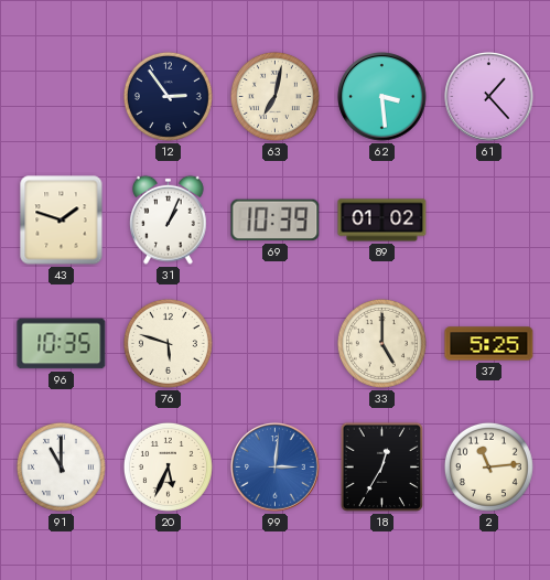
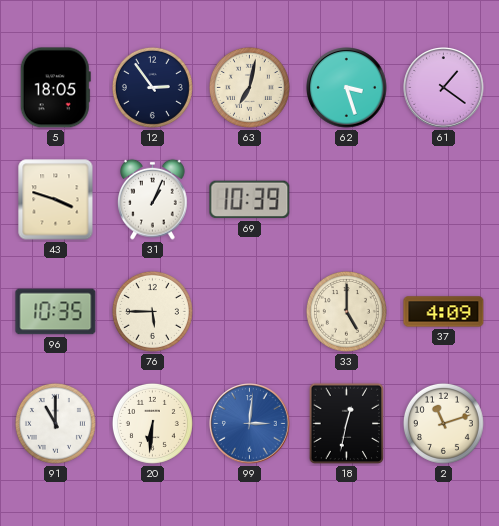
5: none -> 18:05 (55, 88)
62: 3:29 -> 3:27 (347, 88)
61: 1:23 -> 1:21 (444, 88)
43: 1:48 -> 3:48 (56, 200)
89: 01:02 -> none (382, 221)
76: 5:48 -> 5:45 (152, 311)
37: 5:25 -> 4:09 (444, 312)
20: 5:34 -> 6:31 (152, 423)
18: 12:35 -> 12:32 (347, 424)
2: 11:14 -> 11:12 (443, 423)
